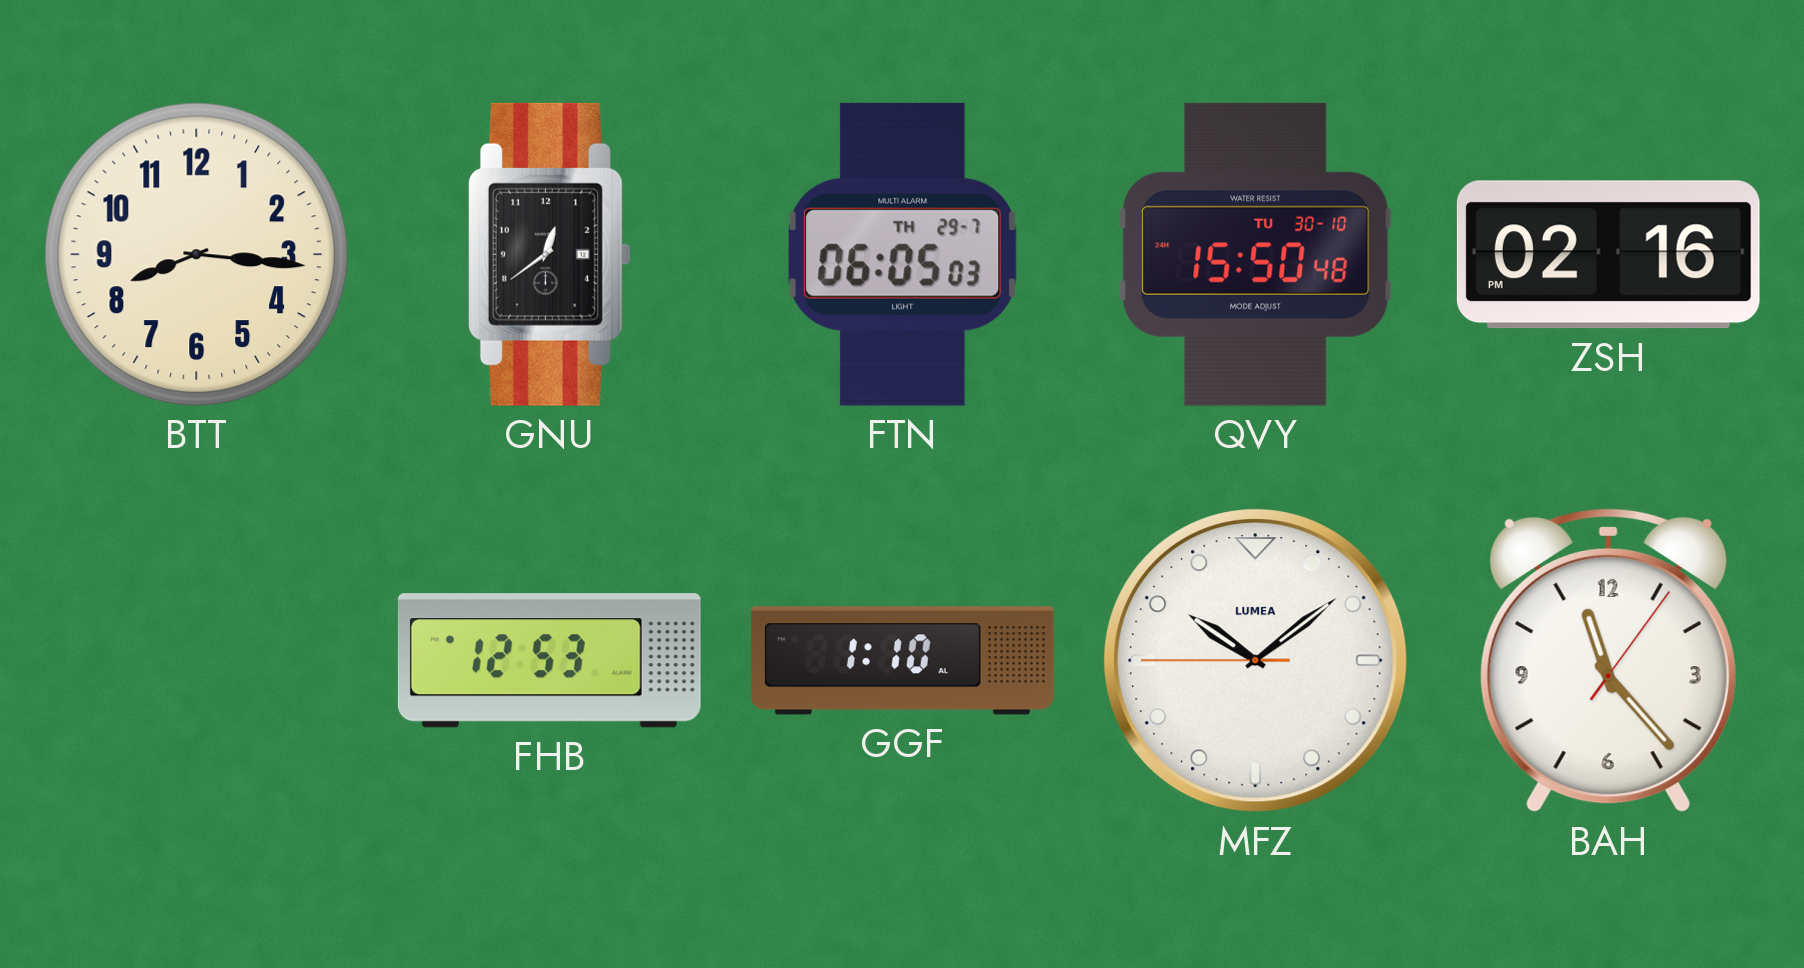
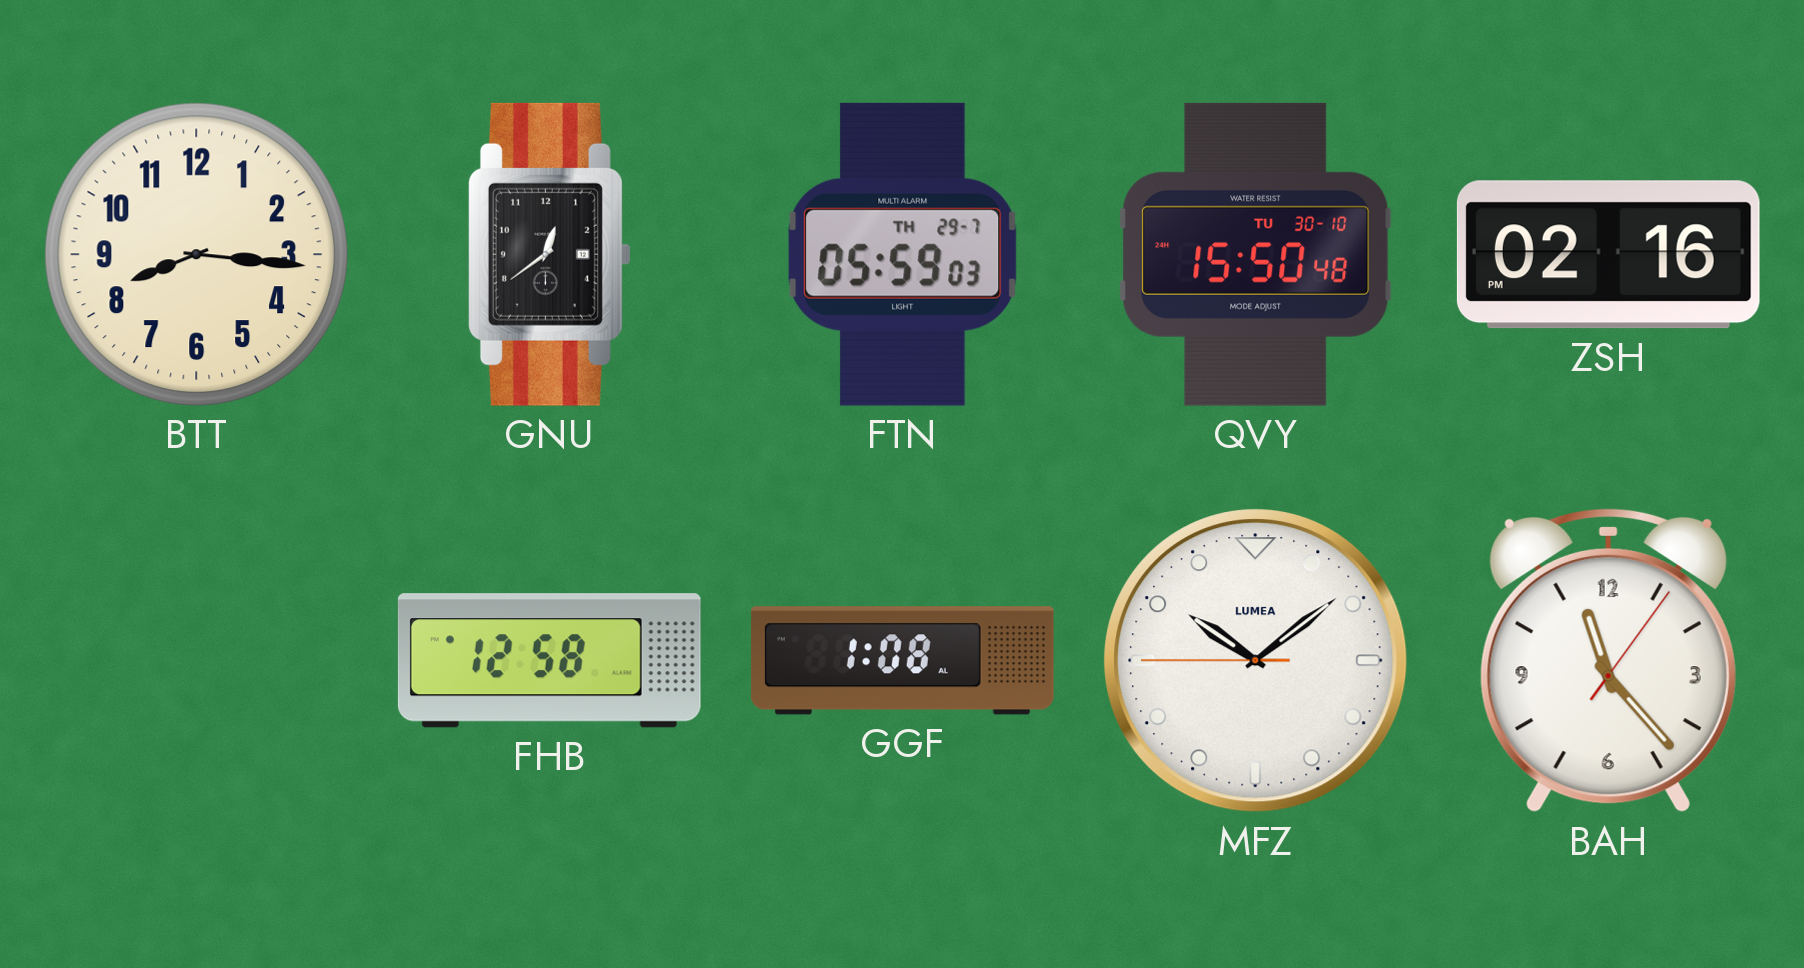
FTN: 06:05 -> 05:59 (903, 254)
FHB: 12:53 -> 12:58 (549, 661)
GGF: 1:10 -> 1:08 (902, 661)
